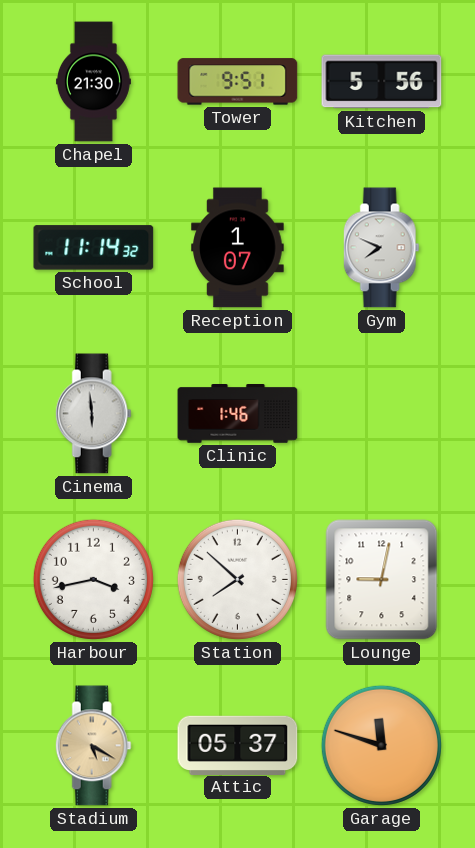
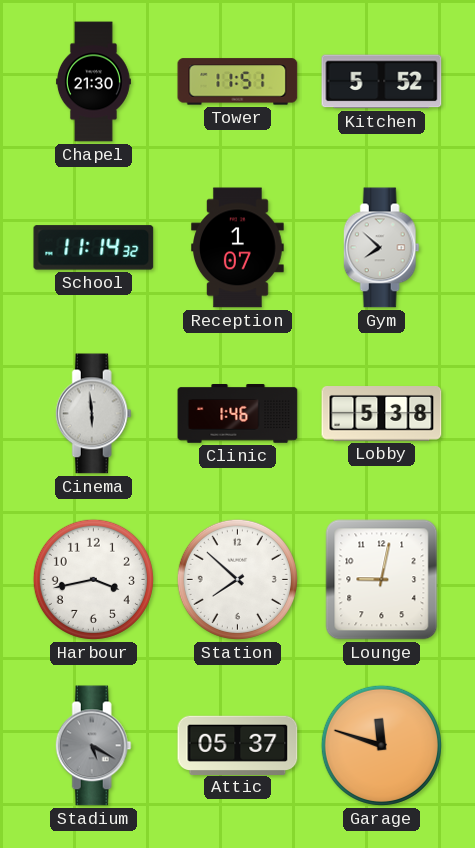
Tower: 9:51 -> 11:51 (238, 82)
Kitchen: 5:56 -> 5:52 (382, 82)
Gym: 7:49 -> 7:52 (381, 248)
Lobby: none -> 5:38 (382, 414)
Stadium dial: champagne -> grey (93, 746)
